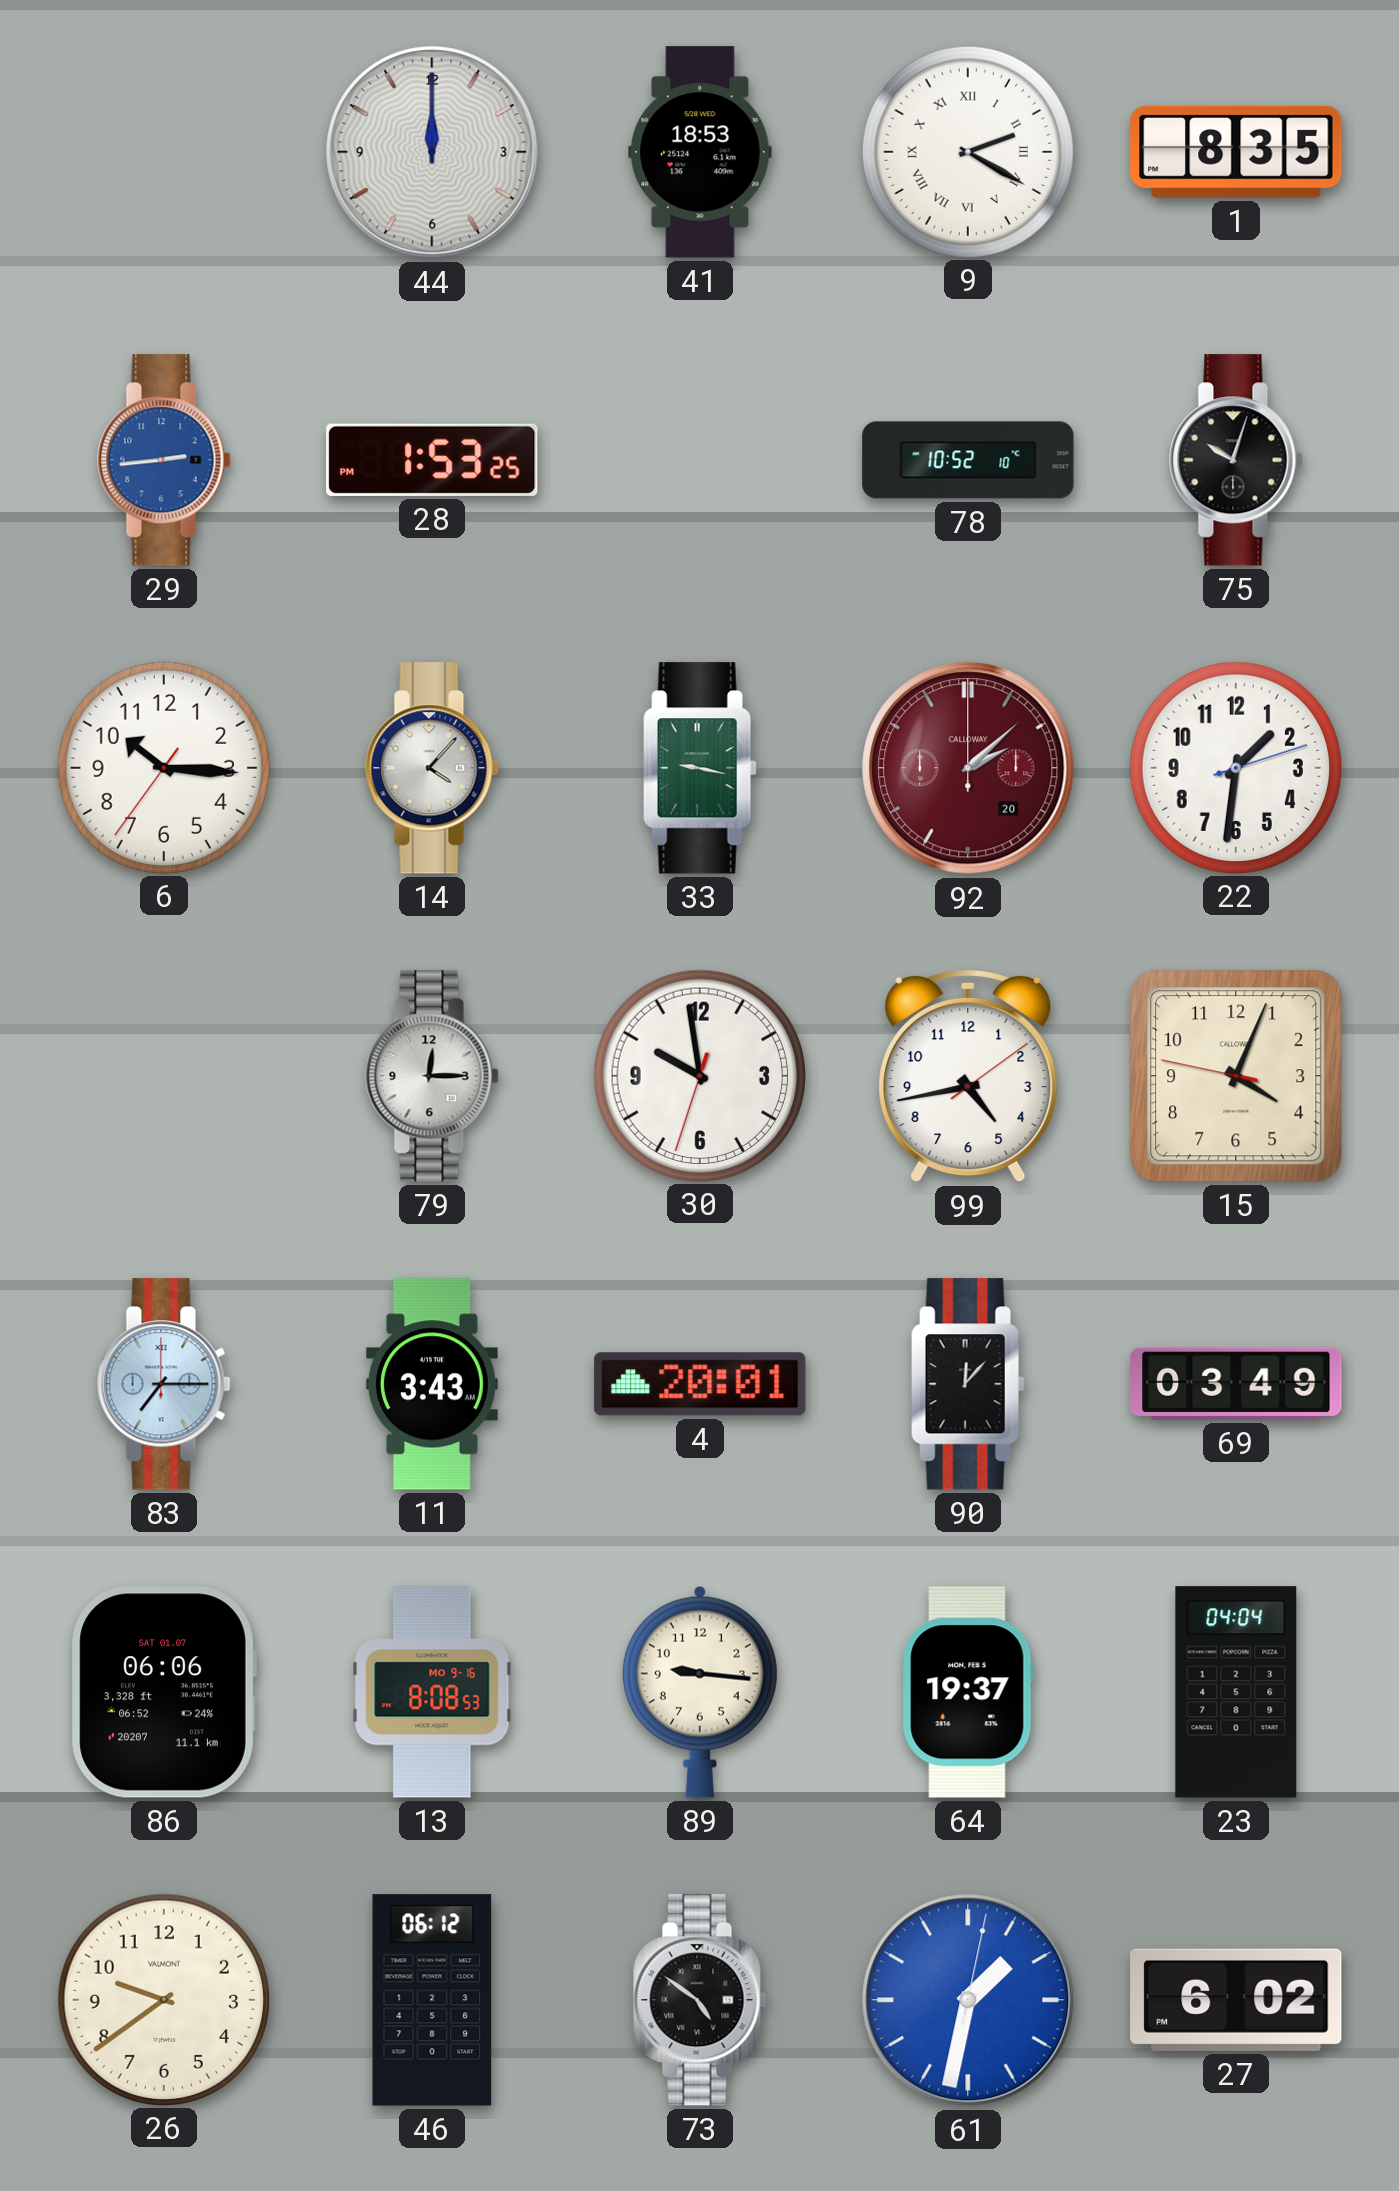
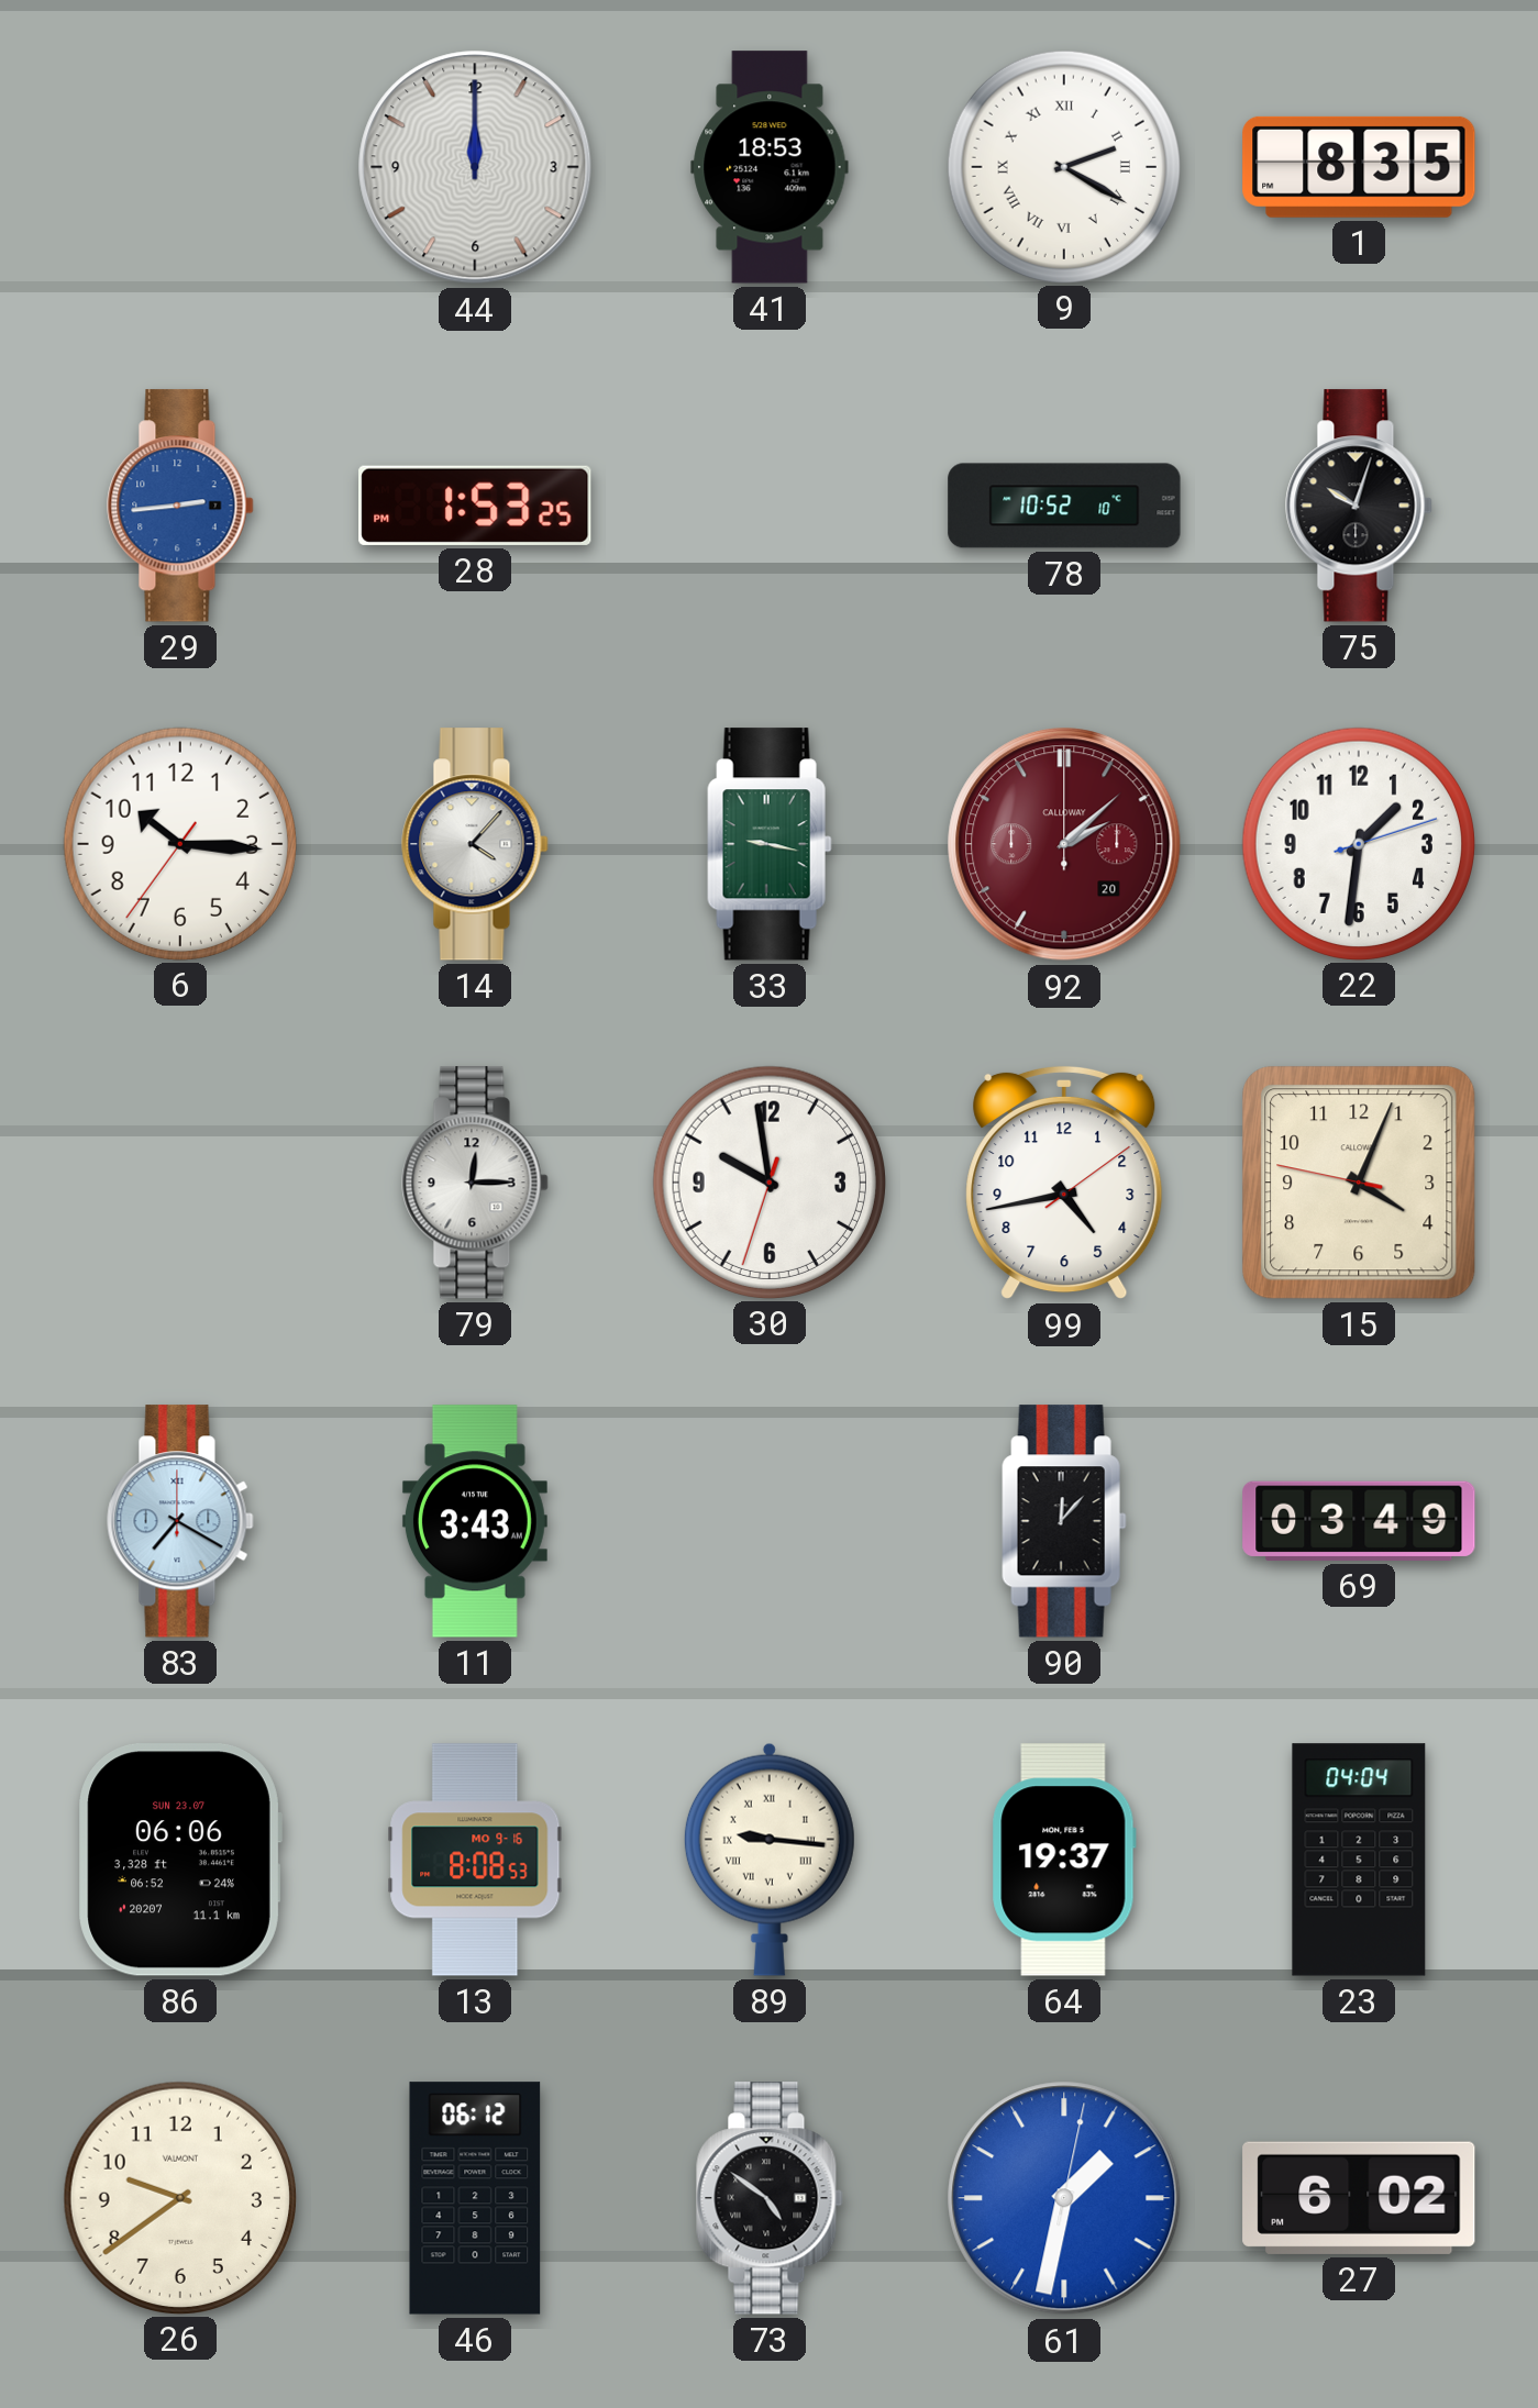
83: 7:15 -> 7:20 (180, 1521)
4: 20:01 -> none (700, 1384)
86 date: SAT 01.07 -> SUN 23.07 (180, 1860)
89 numerals: Arabic -> Roman (770, 1860)
